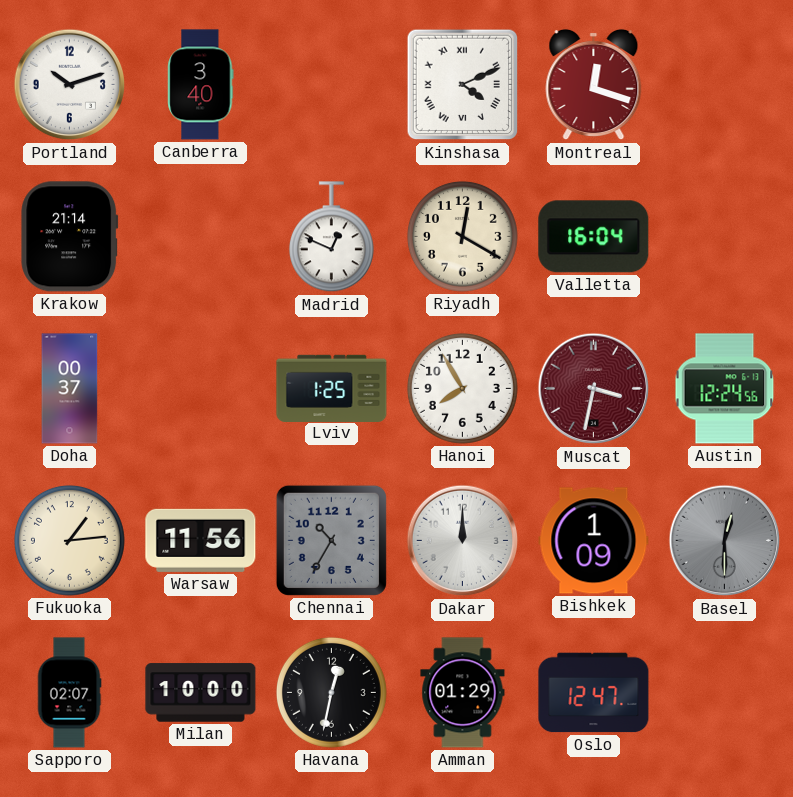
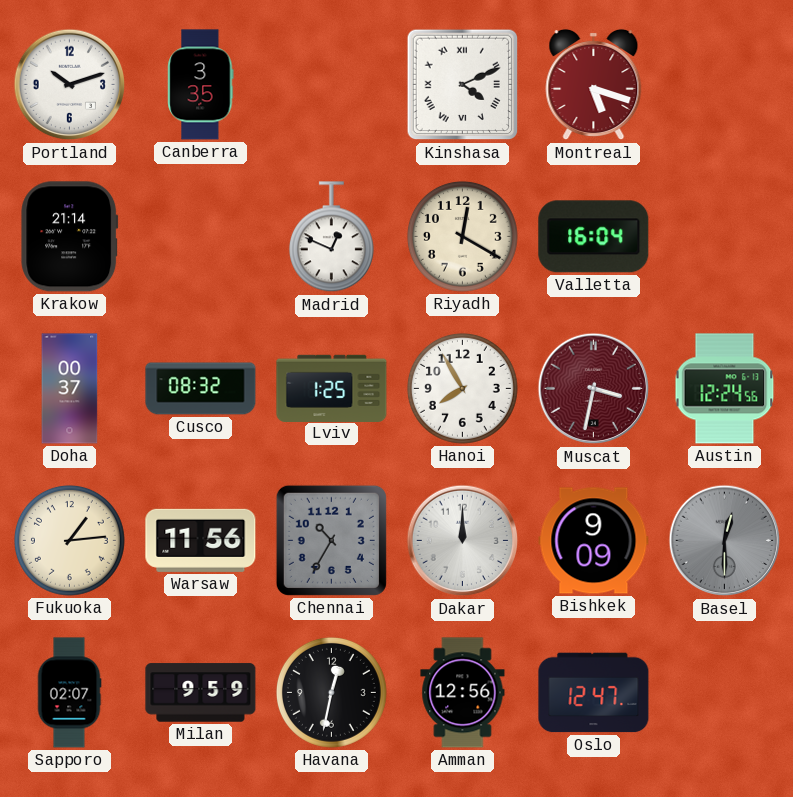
Canberra: 3:40 -> 3:35 (201, 85)
Montreal: 12:18 -> 5:18 (594, 85)
Cusco: none -> 08:32 (201, 389)
Bishkek: 1:09 -> 9:09 (594, 541)
Milan: 10:00 -> 9:59 (201, 693)
Amman: 01:29 -> 12:56 (463, 693)
